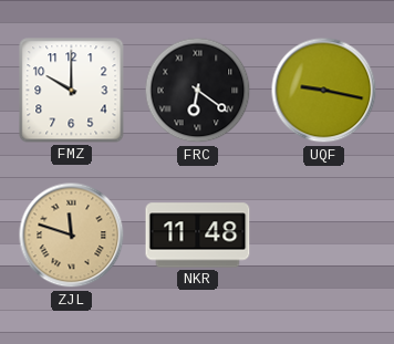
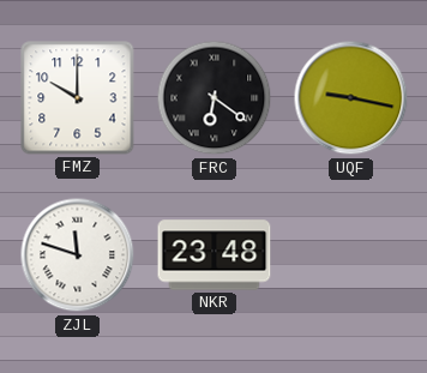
ZJL dial: champagne -> white (78, 255)
NKR: 11:48 -> 23:48 (215, 255)
